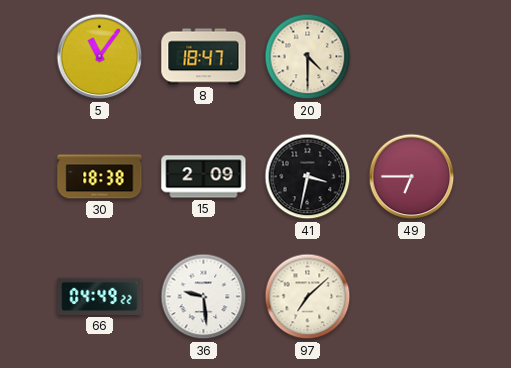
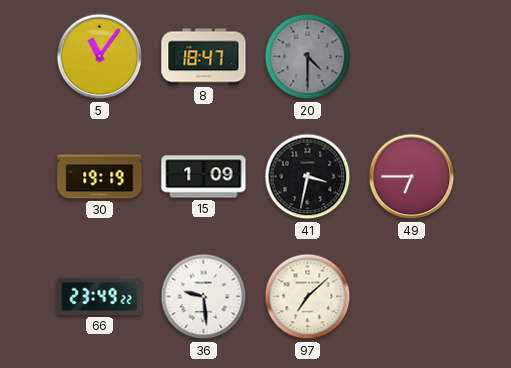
20 dial: cream -> grey (308, 57)
30: 18:38 -> 19:19 (100, 177)
15: 2:09 -> 1:09 (204, 177)
66: 04:49 -> 23:49 (100, 296)
